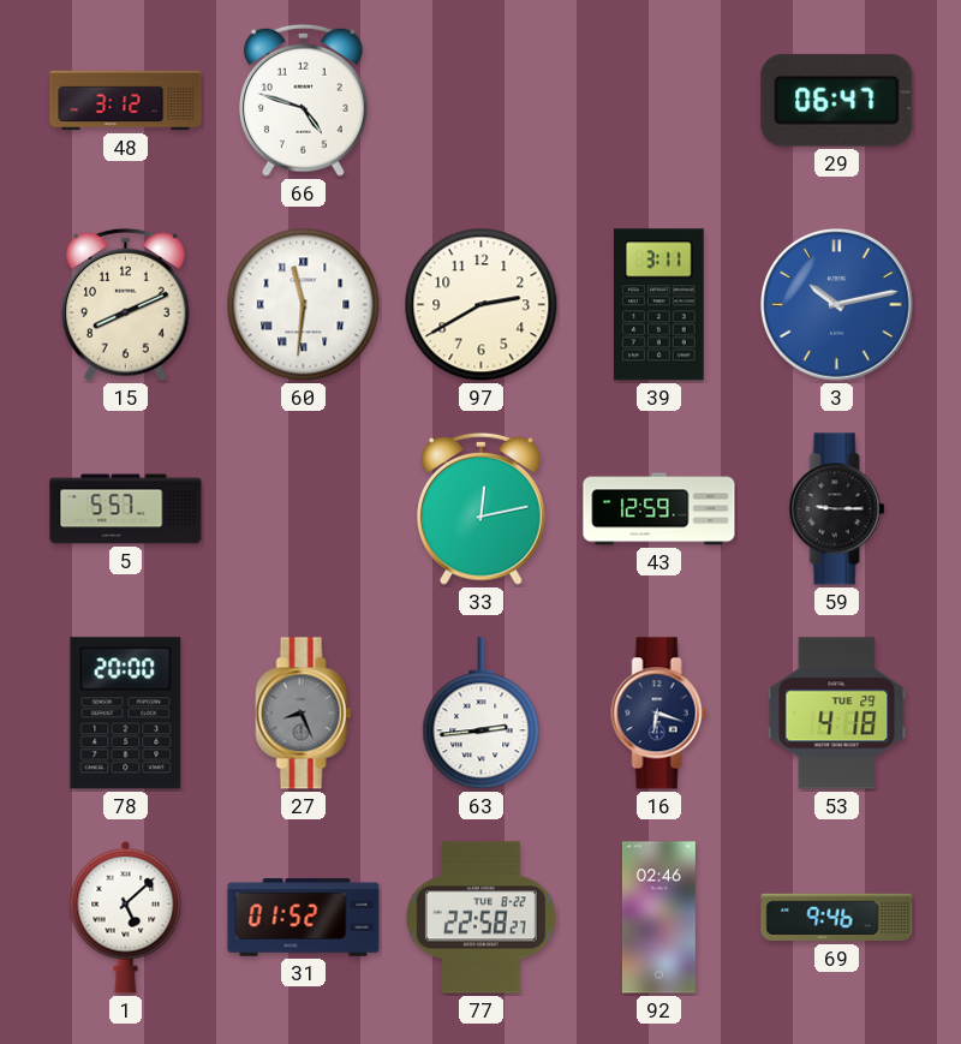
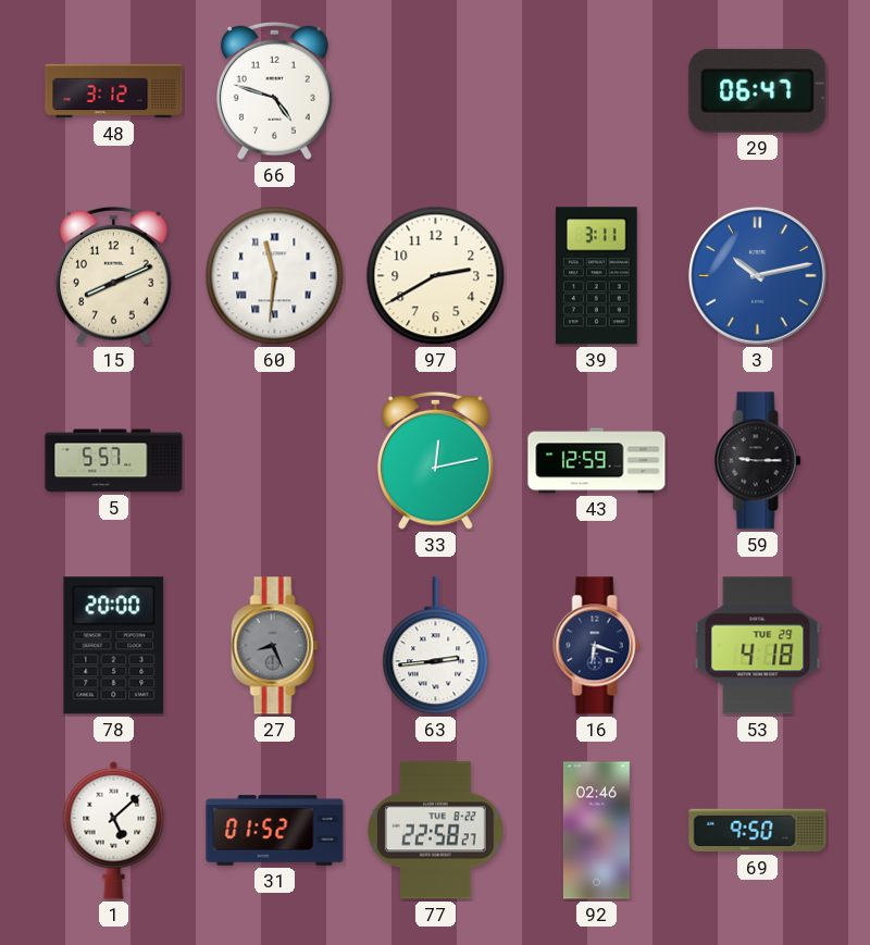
69: 9:46 -> 9:50 (758, 831)
